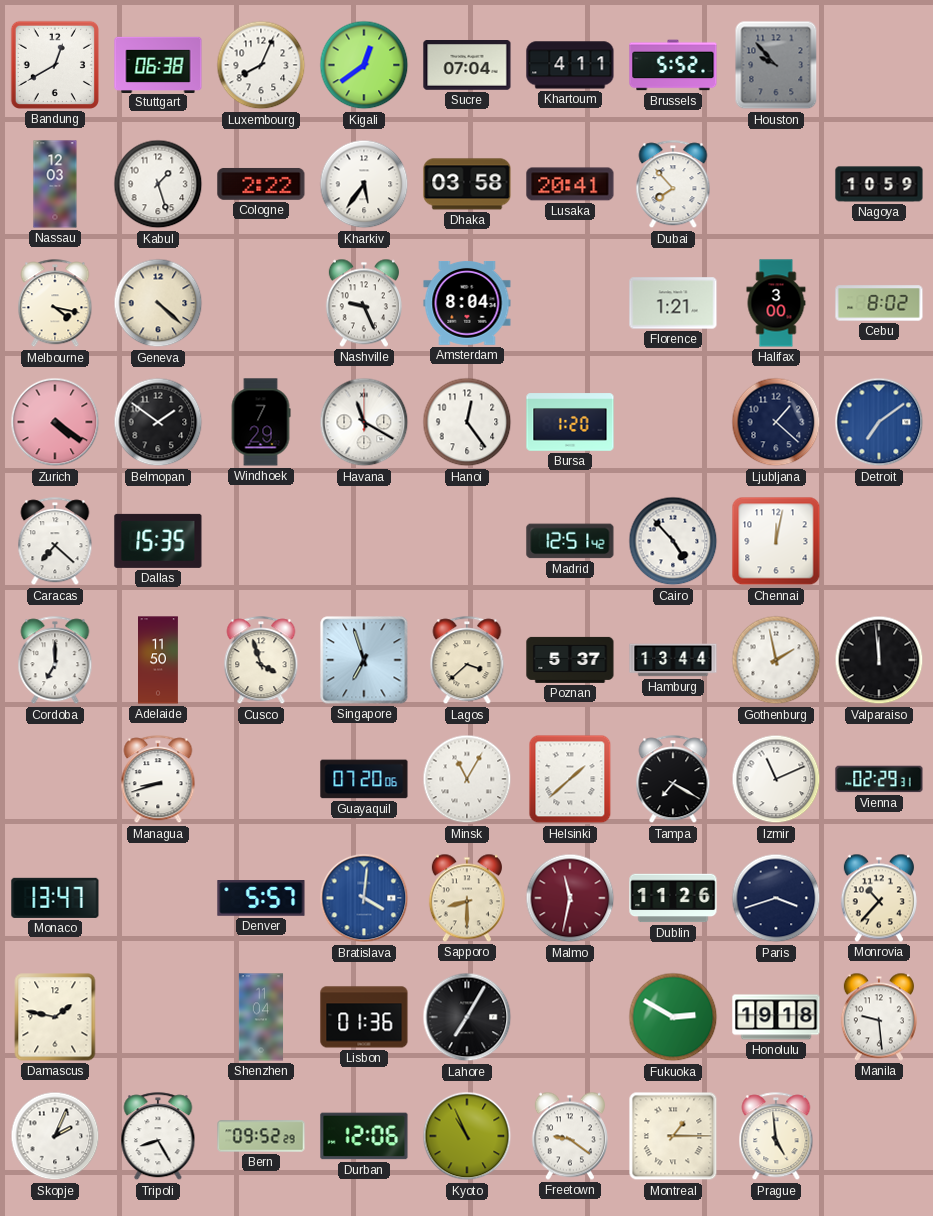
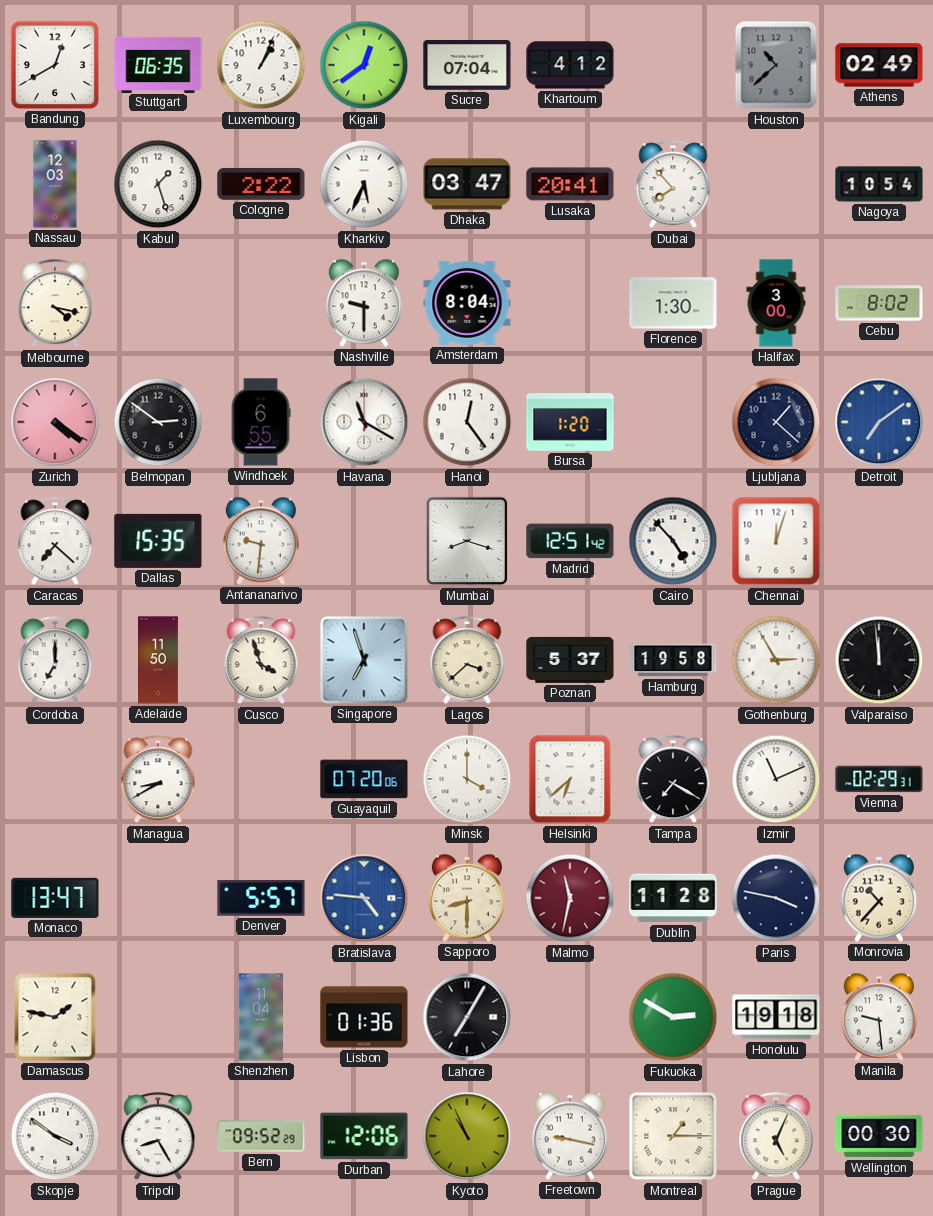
Stuttgart: 06:38 -> 06:35 (158, 64)
Luxembourg: 8:04 -> 1:04 (261, 65)
Khartoum: 4:11 -> 4:12 (570, 65)
Brussels: 5:52 -> none (673, 65)
Houston: 9:53 -> 10:38 (776, 65)
Athens: none -> 02:49 (879, 65)
Kharkiv: 5:36 -> 5:34 (364, 184)
Dhaka: 03:58 -> 03:47 (467, 184)
Nagoya: 10:59 -> 10:54 (879, 184)
Geneva: 4:22 -> none (158, 303)
Nashville: 9:26 -> 9:30 (364, 303)
Florence: 1:21 -> 1:30 (673, 303)
Belmopan: 1:51 -> 2:51 (158, 422)
Windhoek: 7:29 -> 6:55 (261, 422)
Antananarivo: none -> 9:31 (261, 541)
Mumbai: none -> 8:18 (467, 541)
Chennai: 12:02 -> 12:03 (776, 541)
Hamburg: 13:44 -> 19:58 (673, 660)
Gothenburg: 1:58 -> 2:55 (776, 660)
Managua: 8:42 -> 8:40 (158, 780)
Minsk: 11:05 -> 4:00 (467, 779)
Helsinki: 1:38 -> 6:38 (570, 779)
Bratislava: 4:01 -> 4:46 (364, 898)
Dublin: 11:26 -> 11:28 (673, 898)
Paris: 3:42 -> 3:47 (776, 898)
Skopje: 2:04 -> 3:51 (55, 1136)
Freetown: 9:21 -> 9:17 (570, 1136)
Prague: 4:59 -> 5:04 (776, 1137)
Wellington: none -> 00:30 (879, 1136)
